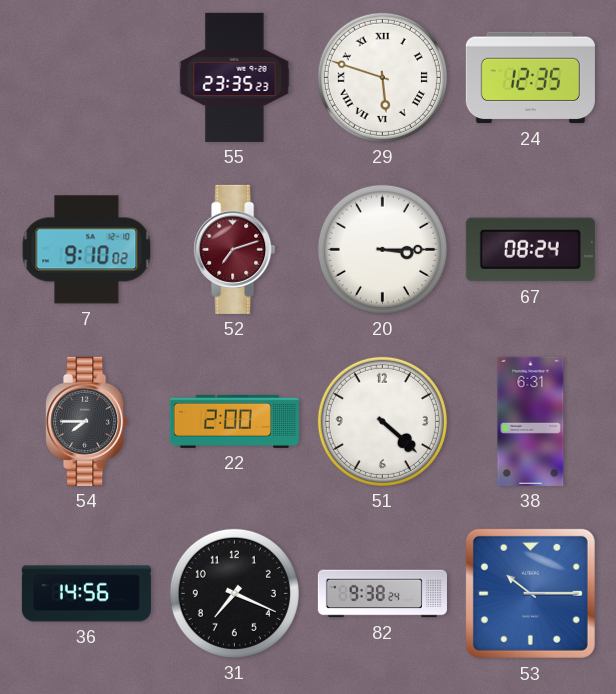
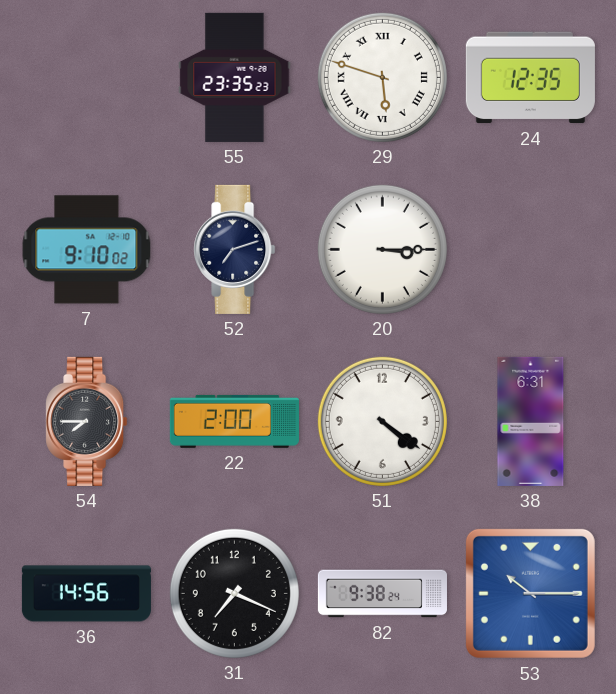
52 dial: burgundy -> navy (235, 249)
67: 08:24 -> none (530, 250)
51: 4:22 -> 4:21 (382, 421)
